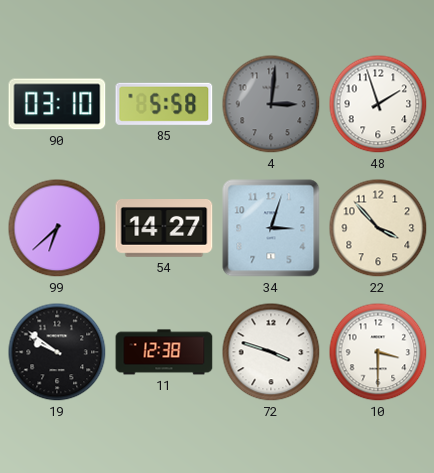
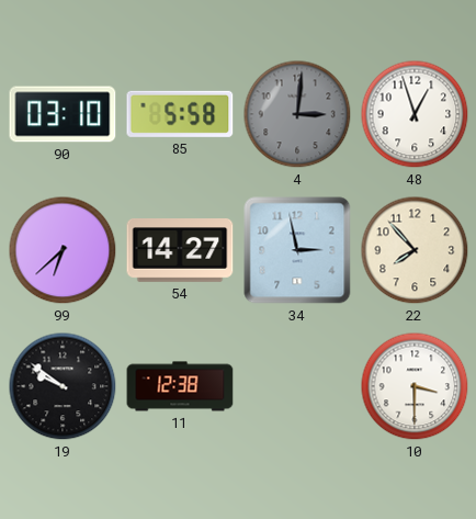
48: 1:57 -> 12:57 (415, 114)
34: 3:03 -> 2:58 (297, 250)
22: 3:53 -> 7:53 (415, 250)
72: 3:48 -> none (271, 352)
